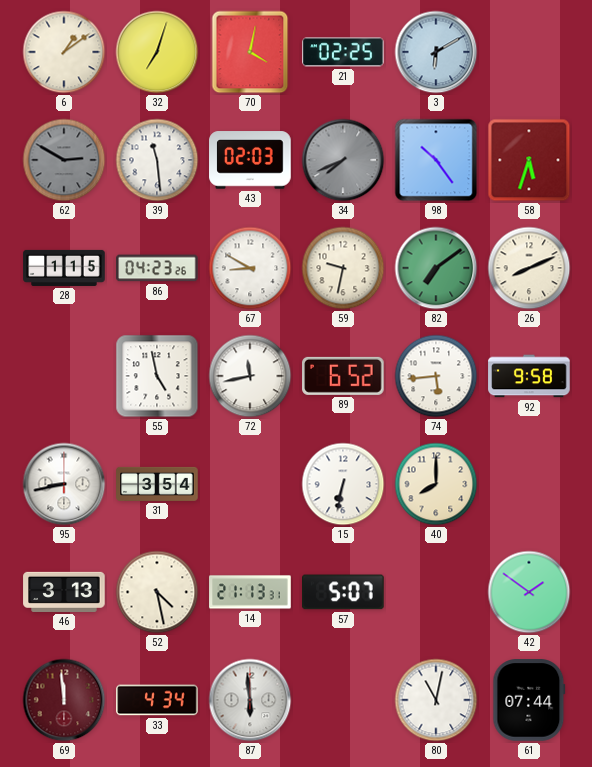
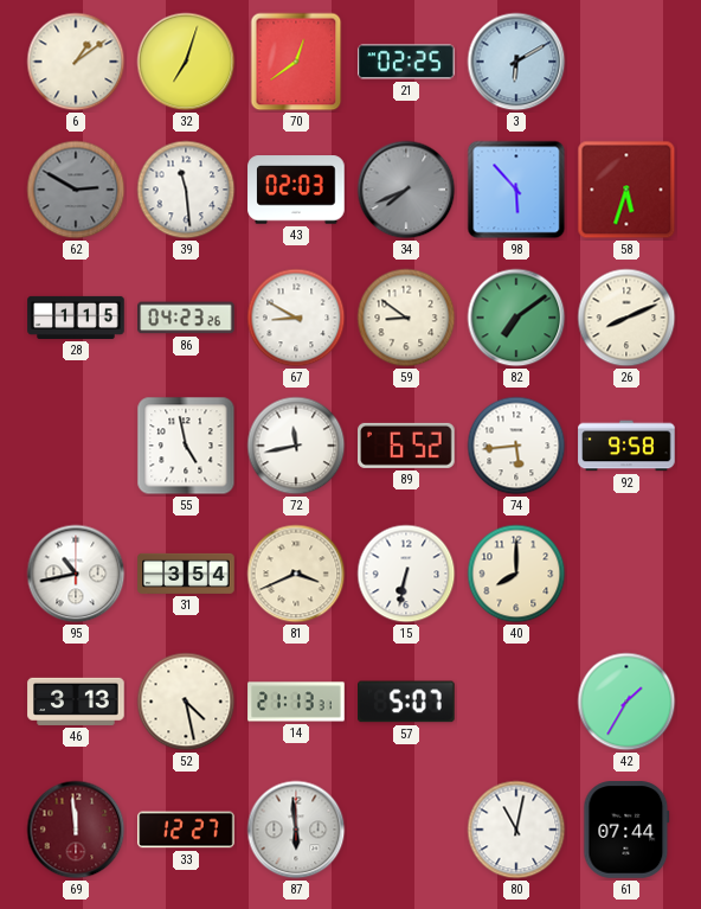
70: 4:02 -> 12:39 (296, 62)
98: 10:24 -> 5:53 (516, 190)
59: 9:32 -> 8:51 (406, 318)
95: 8:43 -> 10:43 (76, 574)
81: none -> 3:41 (296, 574)
42: 1:51 -> 1:35 (626, 702)
33: 4:34 -> 12:27 (186, 830)
